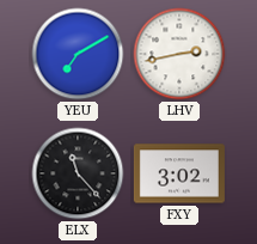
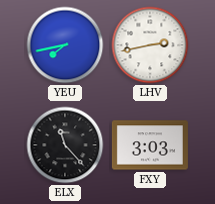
YEU: 7:10 -> 7:43 (65, 45)
FXY: 3:02 -> 3:03 (150, 145)
